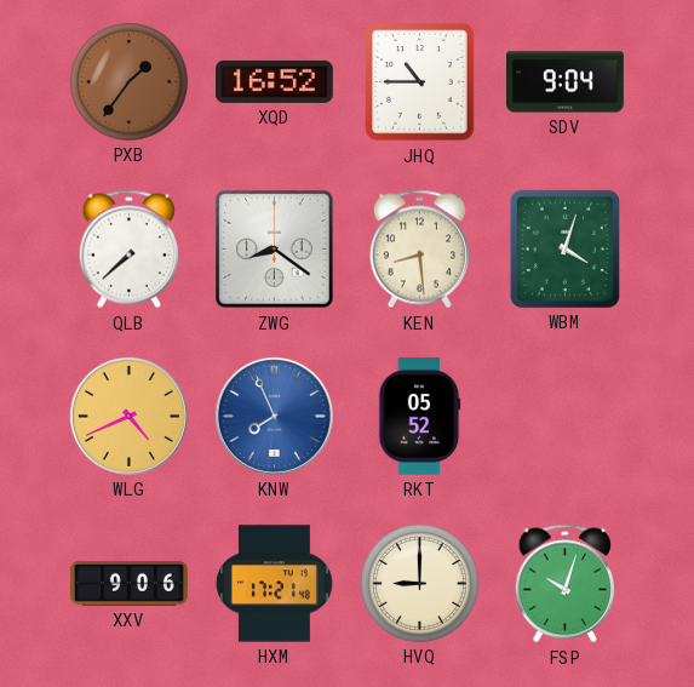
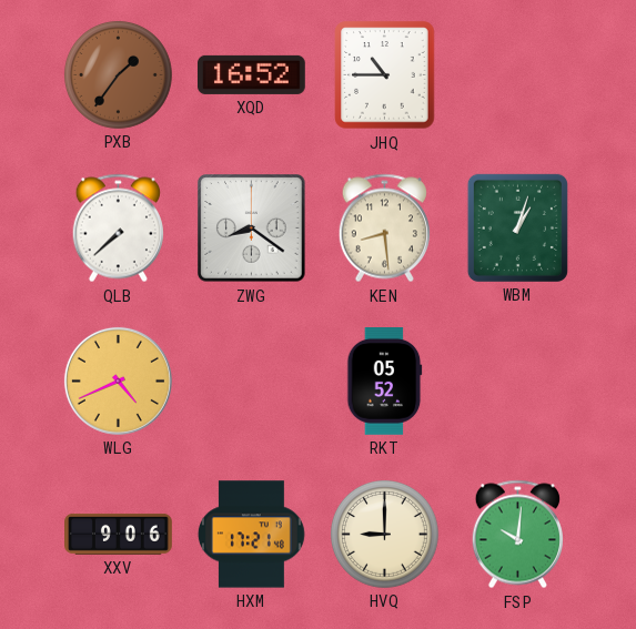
SDV: 9:04 -> none (566, 82)
WBM: 4:03 -> 1:03 (517, 227)
KNW: 7:56 -> none (274, 416)
FSP: 10:03 -> 10:01 (517, 535)
